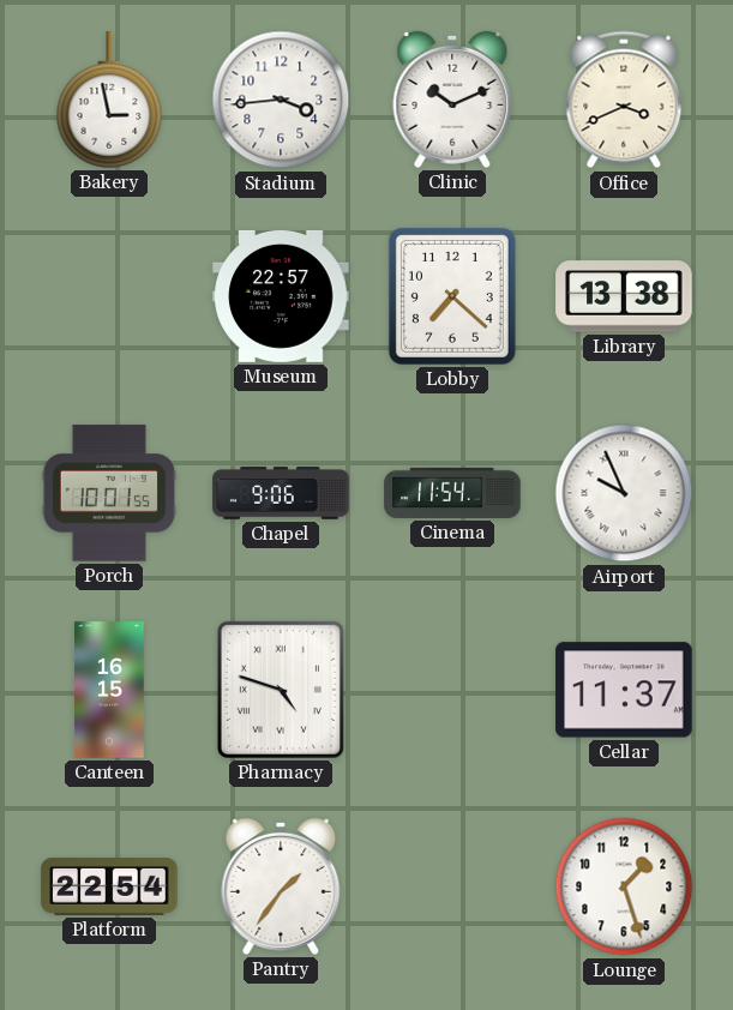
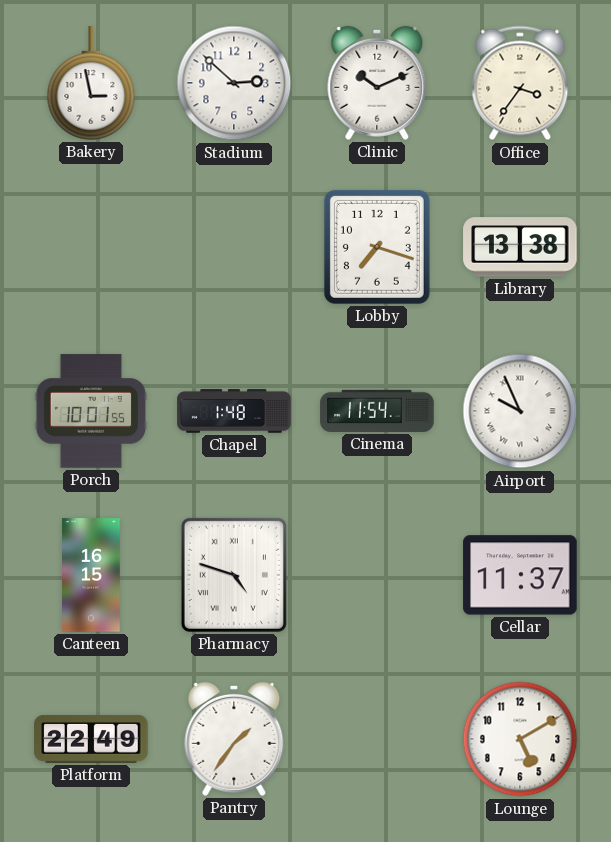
Stadium: 3:44 -> 2:52 (234, 83)
Office: 3:41 -> 3:36 (520, 83)
Museum: 22:57 -> none (281, 296)
Lobby: 7:22 -> 7:18 (377, 247)
Chapel: 9:06 -> 1:48 (234, 411)
Platform: 22:54 -> 22:49 (91, 739)
Lounge: 1:27 -> 5:10 (520, 739)
